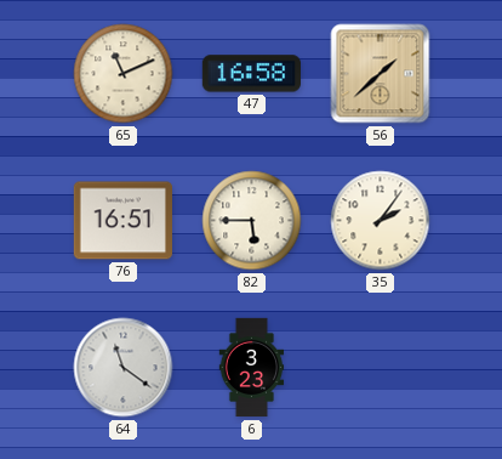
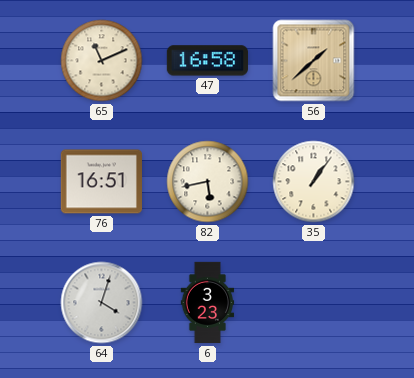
82: 5:45 -> 5:43 (208, 182)
35: 2:06 -> 1:06 (314, 182)
64: 11:21 -> 4:03 (102, 303)
